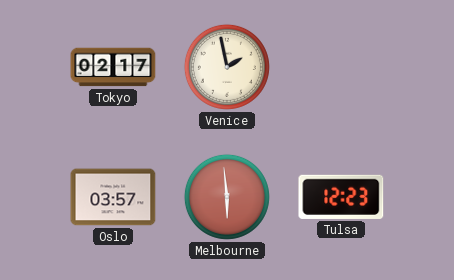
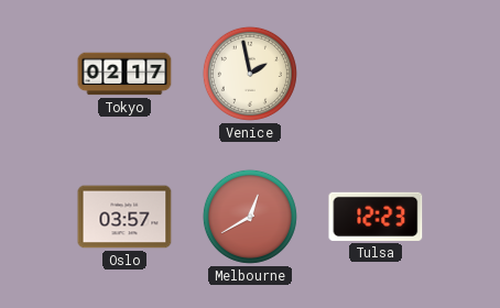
Melbourne: 5:59 -> 12:40 (250, 217)
